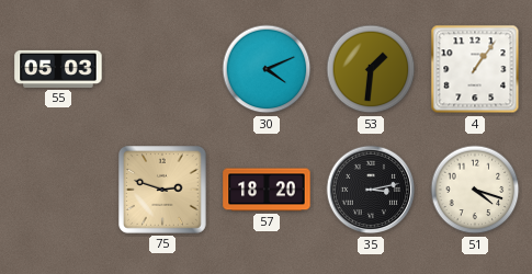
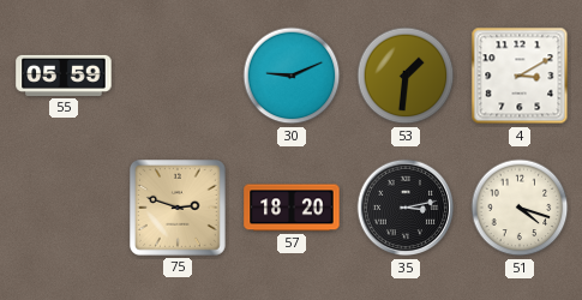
55: 05:03 -> 05:59 (64, 76)
30: 4:11 -> 9:11 (292, 76)
4: 1:06 -> 3:10 (520, 76)
